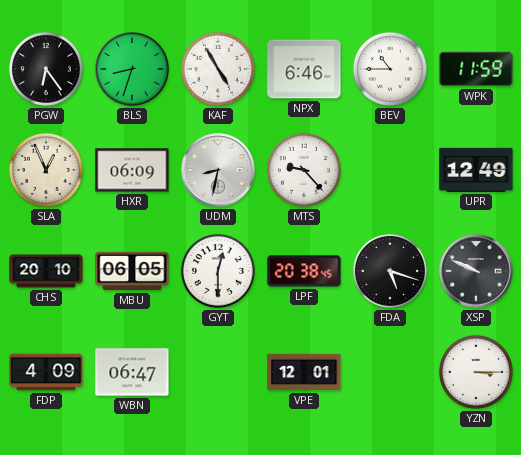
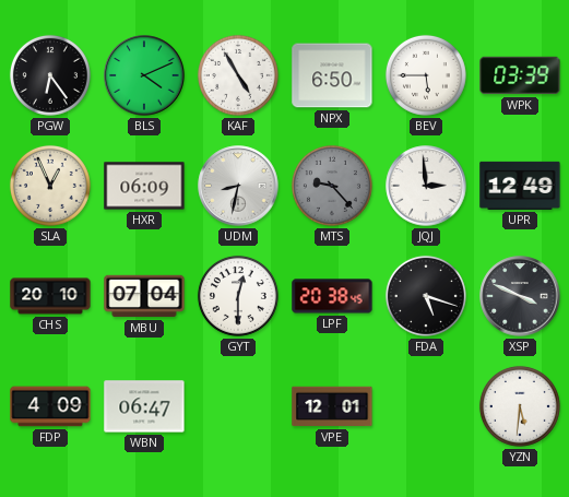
BLS: 8:33 -> 4:11 (144, 75)
NPX: 6:46 -> 6:50 (332, 75)
BEV: 10:45 -> 5:45 (426, 75)
WPK: 11:59 -> 03:39 (520, 75)
MTS dial: white -> grey (332, 186)
JQJ: none -> 2:59 (426, 186)
MBU: 06:05 -> 07:04 (144, 296)
XSP: 9:49 -> 3:49 (520, 296)
YZN: 3:15 -> 5:31 (520, 406)
